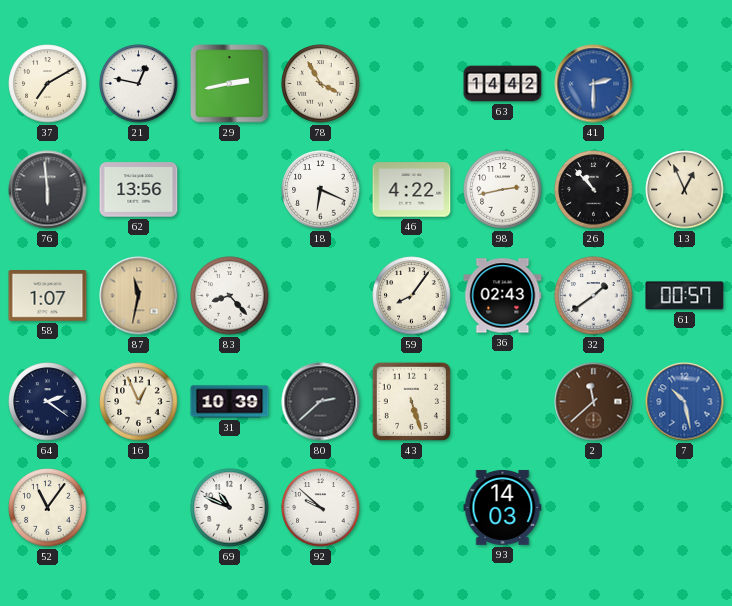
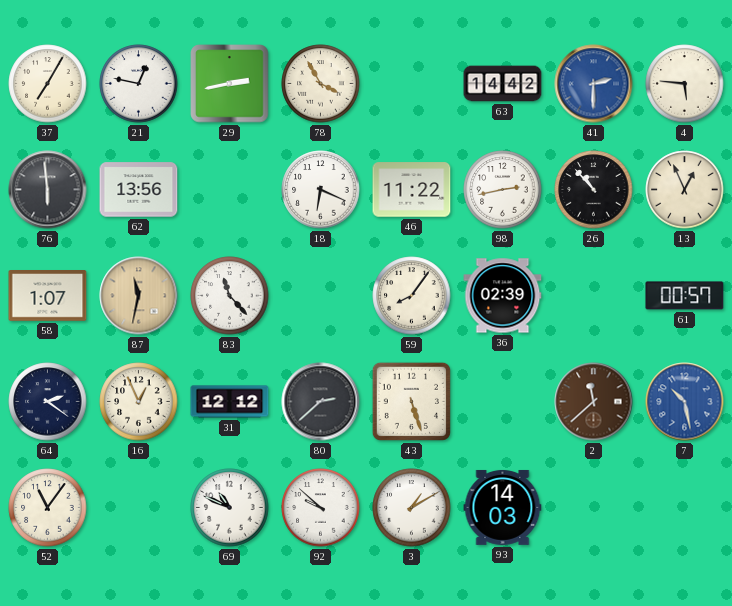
37: 7:10 -> 7:05 (48, 84)
4: none -> 5:46 (685, 84)
46: 4:22 -> 11:22 (412, 190)
83: 8:23 -> 11:23 (230, 296)
36: 02:43 -> 02:39 (503, 296)
32: 1:39 -> none (594, 296)
31: 10:39 -> 12:12 (230, 402)
3: none -> 1:10 (412, 508)
